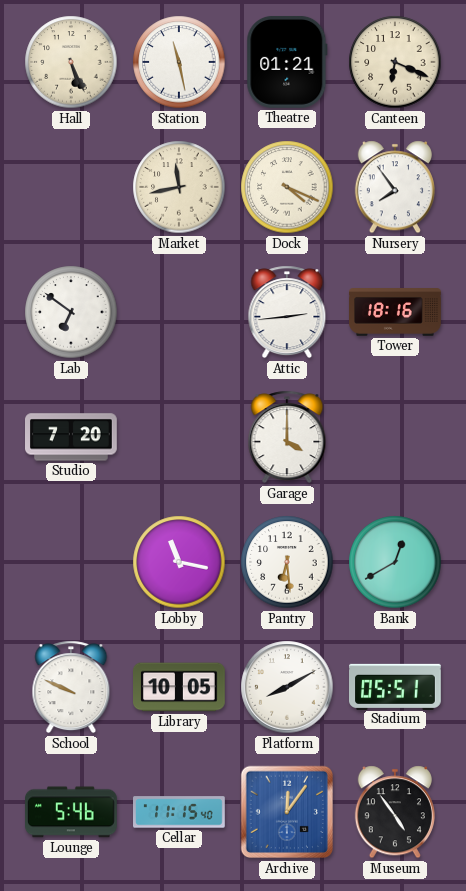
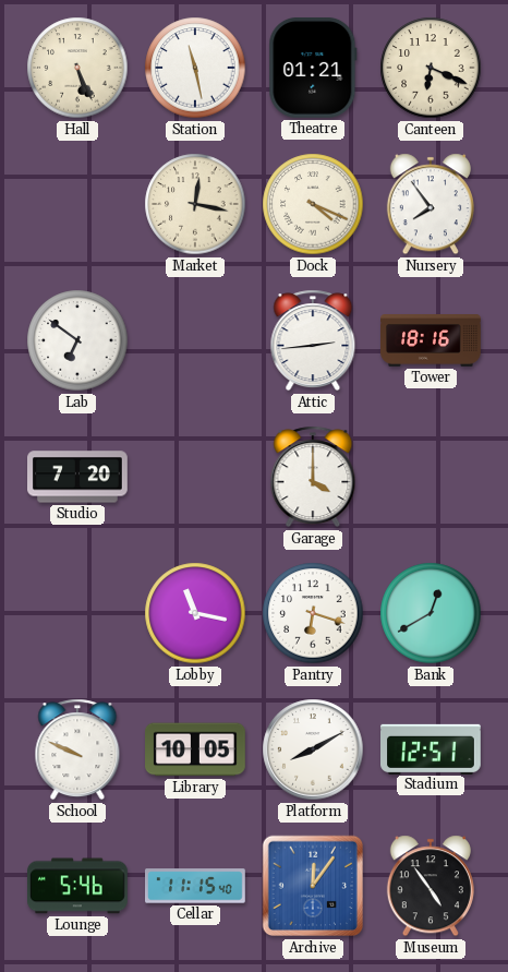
Market: 11:43 -> 12:17 (195, 204)
Pantry: 6:29 -> 6:18 (313, 613)
Stadium: 05:51 -> 12:51 (432, 748)
